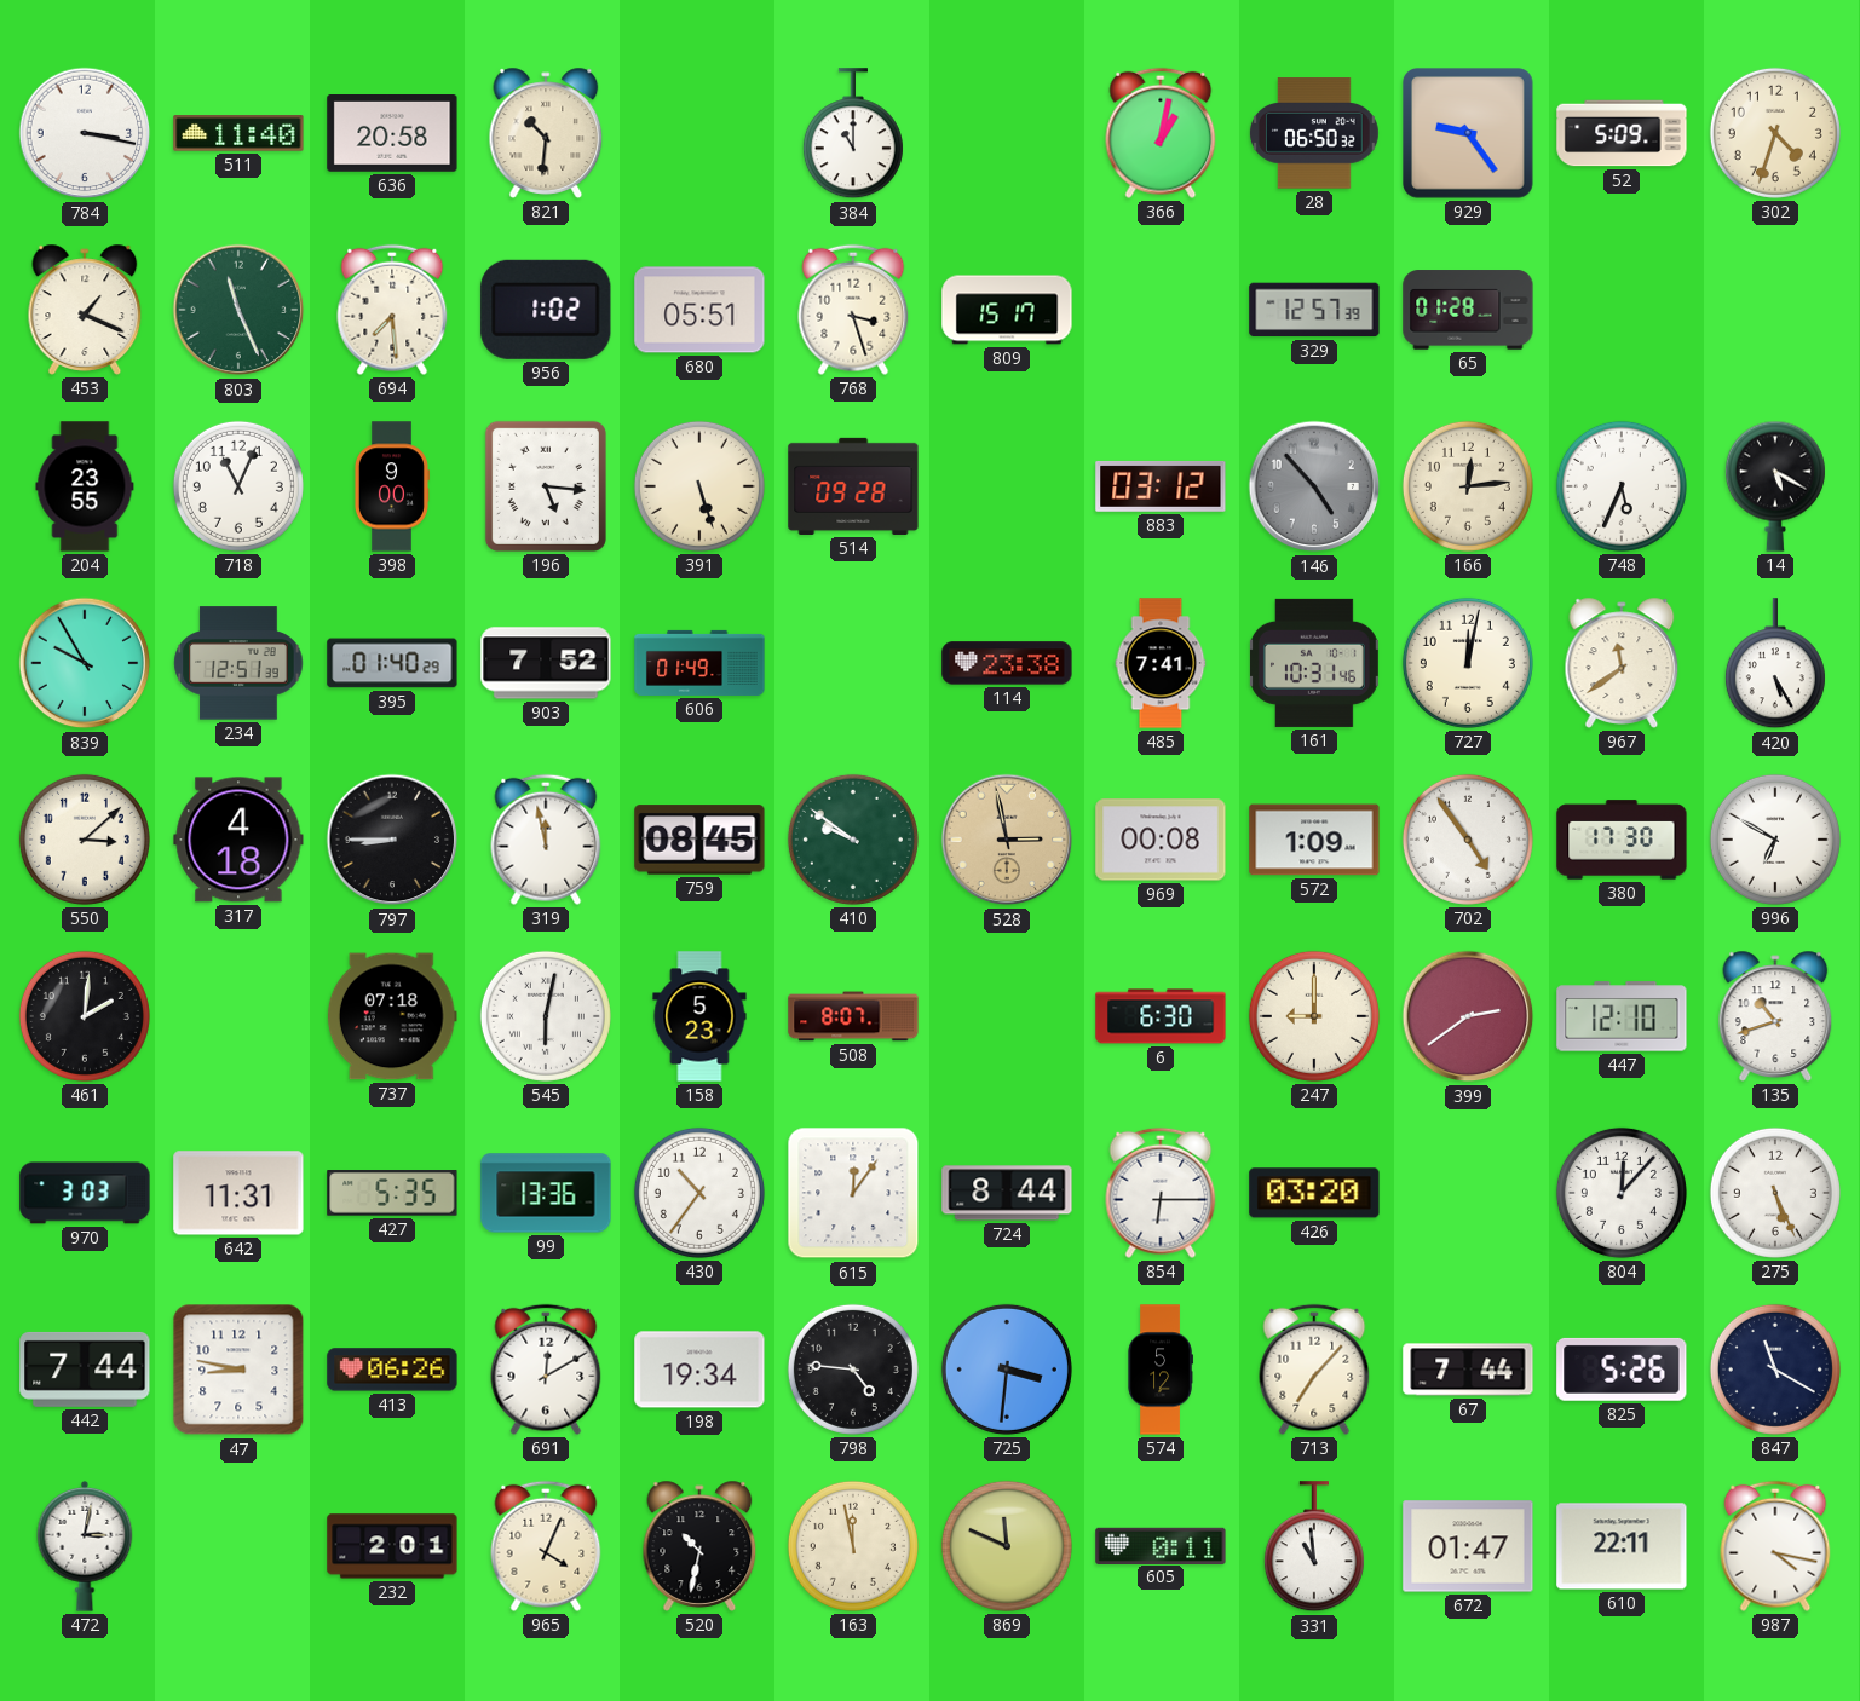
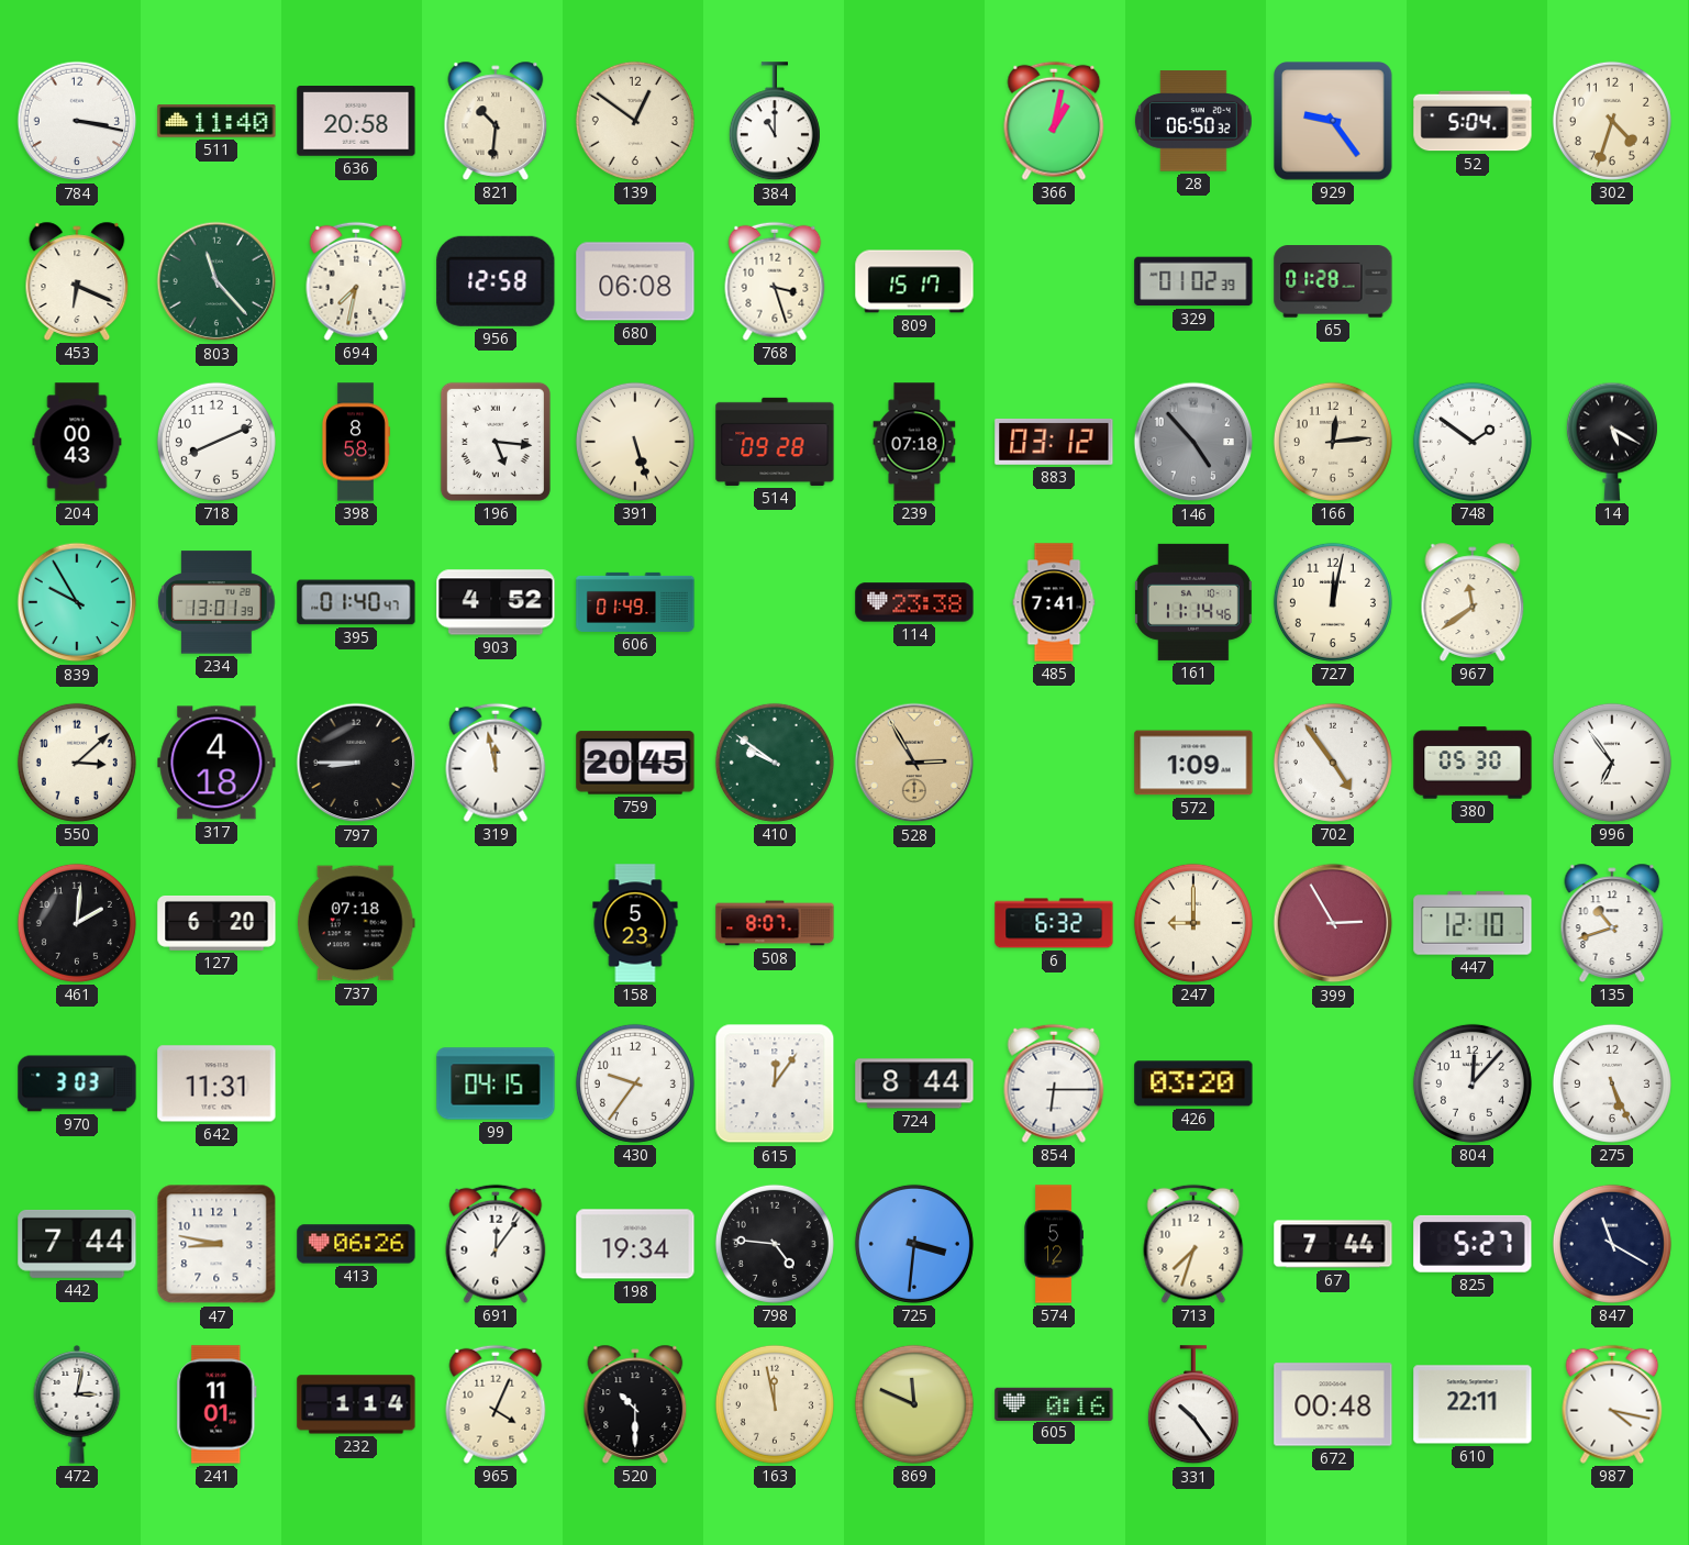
139: none -> 12:51 (635, 121)
52: 5:09 -> 5:04 (1473, 121)
453: 1:19 -> 6:19 (77, 281)
803: 11:26 -> 11:23 (216, 281)
694: 7:29 -> 7:32 (356, 281)
956: 1:02 -> 12:58 (496, 281)
680: 05:51 -> 06:08 (635, 281)
329: 12:57 -> 01:02 (1193, 281)
204: 23:55 -> 00:43 (77, 442)
718: 11:04 -> 8:11 (216, 442)
398: 9:00 -> 8:58 (355, 442)
239: none -> 07:18 (914, 442)
748: 5:34 -> 1:51 (1473, 442)
234: 12:51 -> 13:01 (216, 602)
395: 01:40:29 -> 01:40:47 (356, 602)
903: 7:52 -> 4:52 (496, 602)
161: 10:31 -> 11:14 (1193, 602)
420: 5:25 -> none (1775, 664)
759: 08:45 -> 20:45 (635, 763)
528: 2:58 -> 2:55 (914, 763)
969: 00:08 -> none (1161, 840)
380: 17:30 -> 05:30 (1473, 763)
996: 6:50 -> 6:54 (1612, 763)
127: none -> 6:20 (216, 924)
545: 6:02 -> none (546, 1016)
6: 6:30 -> 6:32 (1054, 923)
399: 2:39 -> 2:55 (1333, 923)
427: 5:35 -> none (392, 1194)
99: 13:36 -> 04:15 (496, 1083)
430: 10:36 -> 9:36 (635, 1083)
691: 12:10 -> 12:06 (496, 1244)
713: 7:07 -> 7:33 (1193, 1244)
825: 5:26 -> 5:27 (1473, 1244)
241: none -> 11:01 (216, 1404)
232: 2:01 -> 1:14 (356, 1404)
520: 10:32 -> 10:30 (635, 1404)
605: 0:11 -> 0:16 (1054, 1403)
331: 10:59 -> 10:24 (1193, 1405)
672: 01:47 -> 00:48 (1333, 1404)
